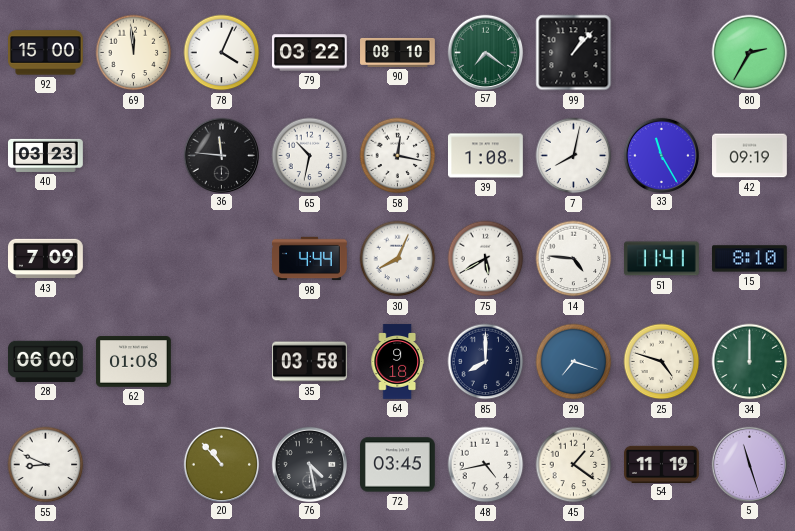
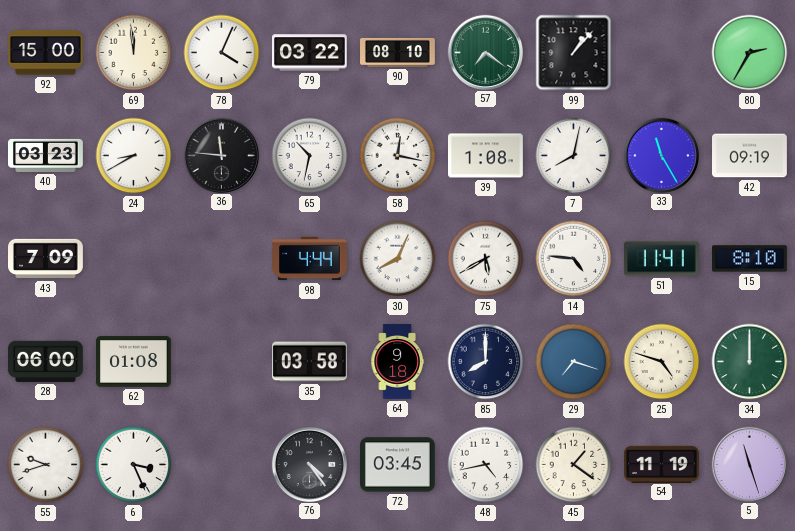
24: none -> 8:40 (134, 156)
55: 8:49 -> 9:42 (46, 465)
6: none -> 3:26 (134, 465)
20: 10:53 -> none (221, 464)
76: 4:28 -> 4:24 (309, 464)
